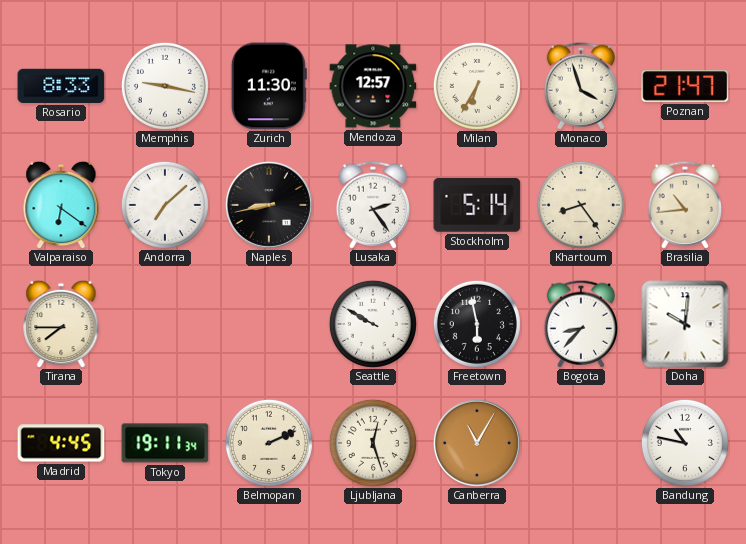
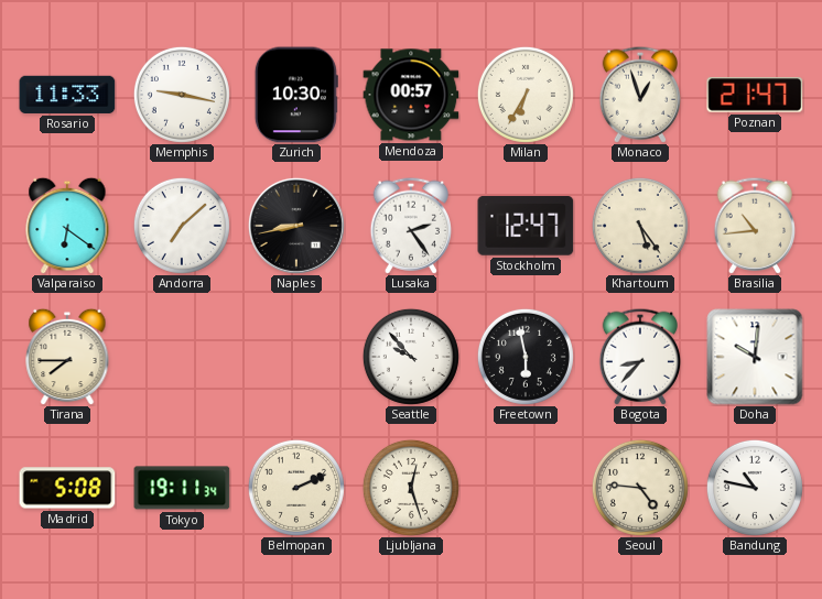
Rosario: 8:33 -> 11:33 (67, 95)
Zurich: 11:30 -> 10:30 (296, 95)
Mendoza: 12:57 -> 00:57 (411, 95)
Monaco: 3:57 -> 12:57 (639, 95)
Stockholm: 5:14 -> 12:47 (526, 226)
Khartoum: 8:24 -> 5:24 (640, 226)
Seattle: 9:50 -> 9:53 (411, 357)
Madrid: 4:45 -> 5:08 (67, 488)
Canberra: 11:05 -> none (477, 443)
Seoul: none -> 4:46 (640, 488)
